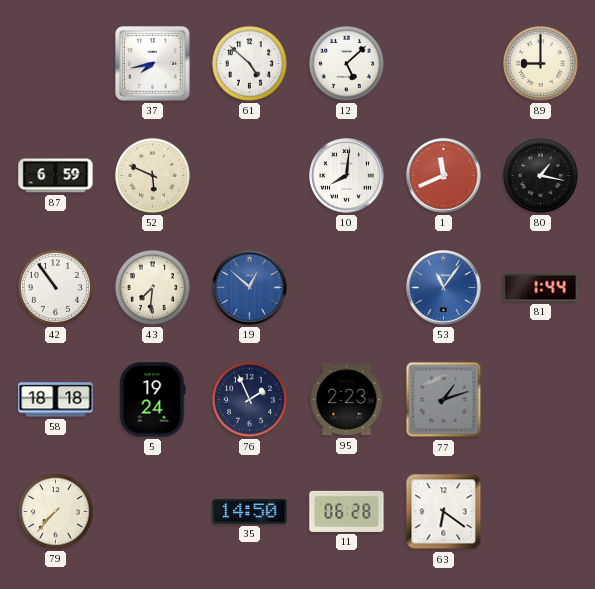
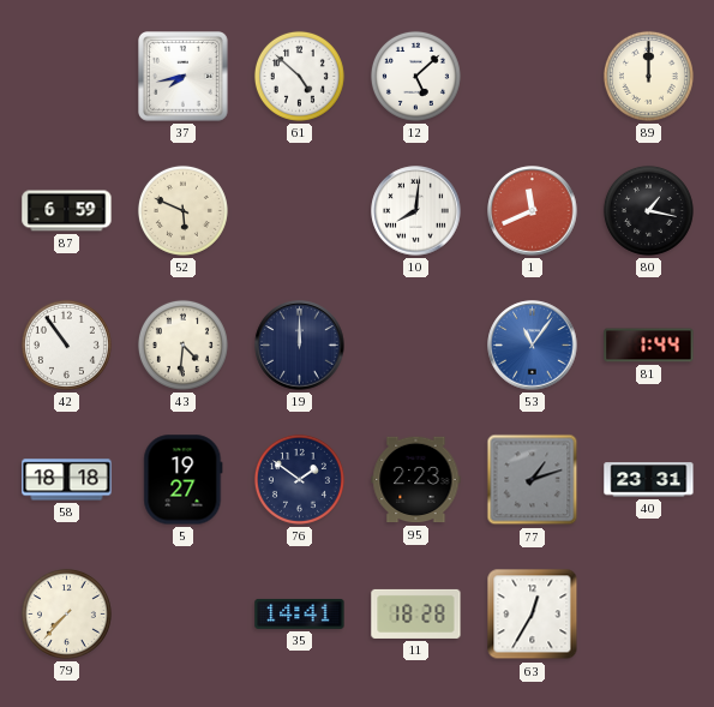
89: 9:00 -> 12:00 (648, 76)
43: 7:31 -> 4:31 (182, 344)
19: 12:52 -> 12:00 (300, 346)
19 dial: blue -> navy (300, 346)
5: 19:24 -> 19:27 (184, 480)
76: 1:56 -> 1:51 (299, 479)
40: none -> 23:31 (649, 480)
35: 14:50 -> 14:41 (300, 613)
11: 06:28 -> 18:28 (416, 613)
63: 6:21 -> 12:35 (533, 615)
